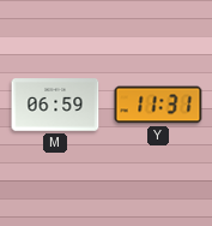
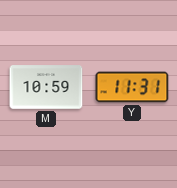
M: 06:59 -> 10:59 (46, 87)
